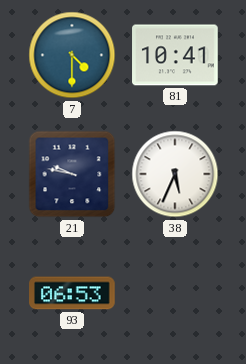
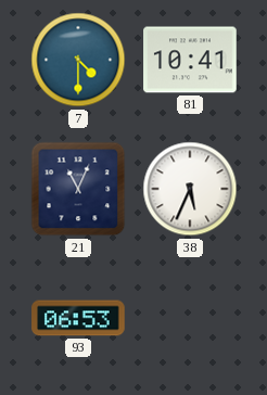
21: 9:47 -> 11:04 (78, 189)
